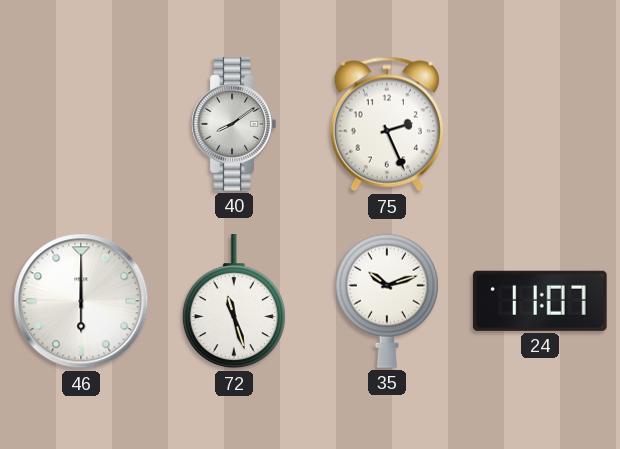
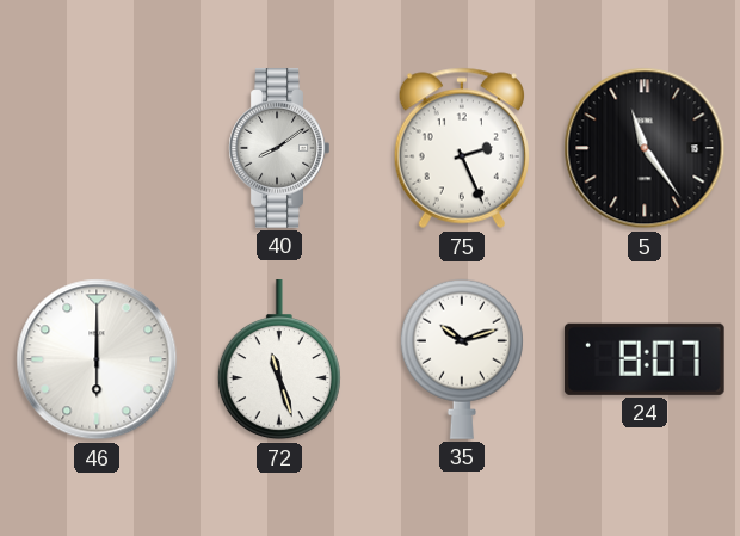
5: none -> 11:24 (645, 148)
24: 11:07 -> 8:07 (645, 359)
